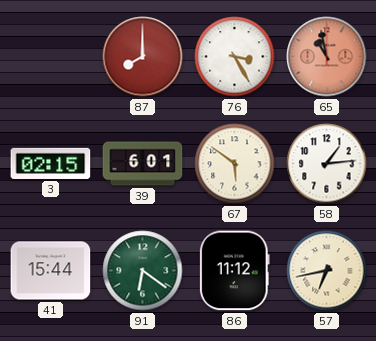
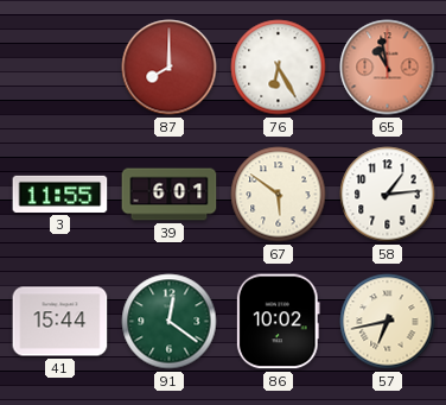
76: 3:25 -> 6:25 (279, 68)
3: 02:15 -> 11:55 (60, 194)
91: 6:21 -> 12:21 (170, 322)
86: 11:12 -> 10:02 (278, 322)
